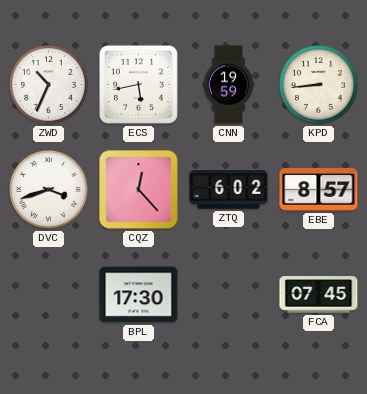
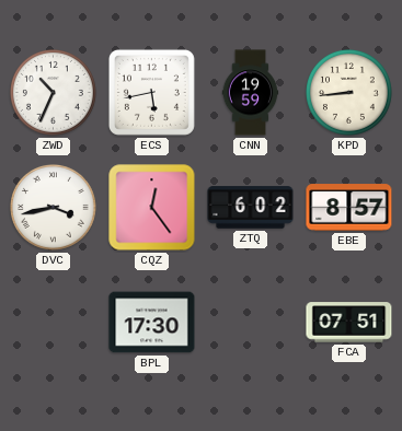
DVC: 3:42 -> 3:43 (54, 208)
CQZ: 12:23 -> 12:24 (152, 208)
FCA: 07:45 -> 07:51 (349, 323)
